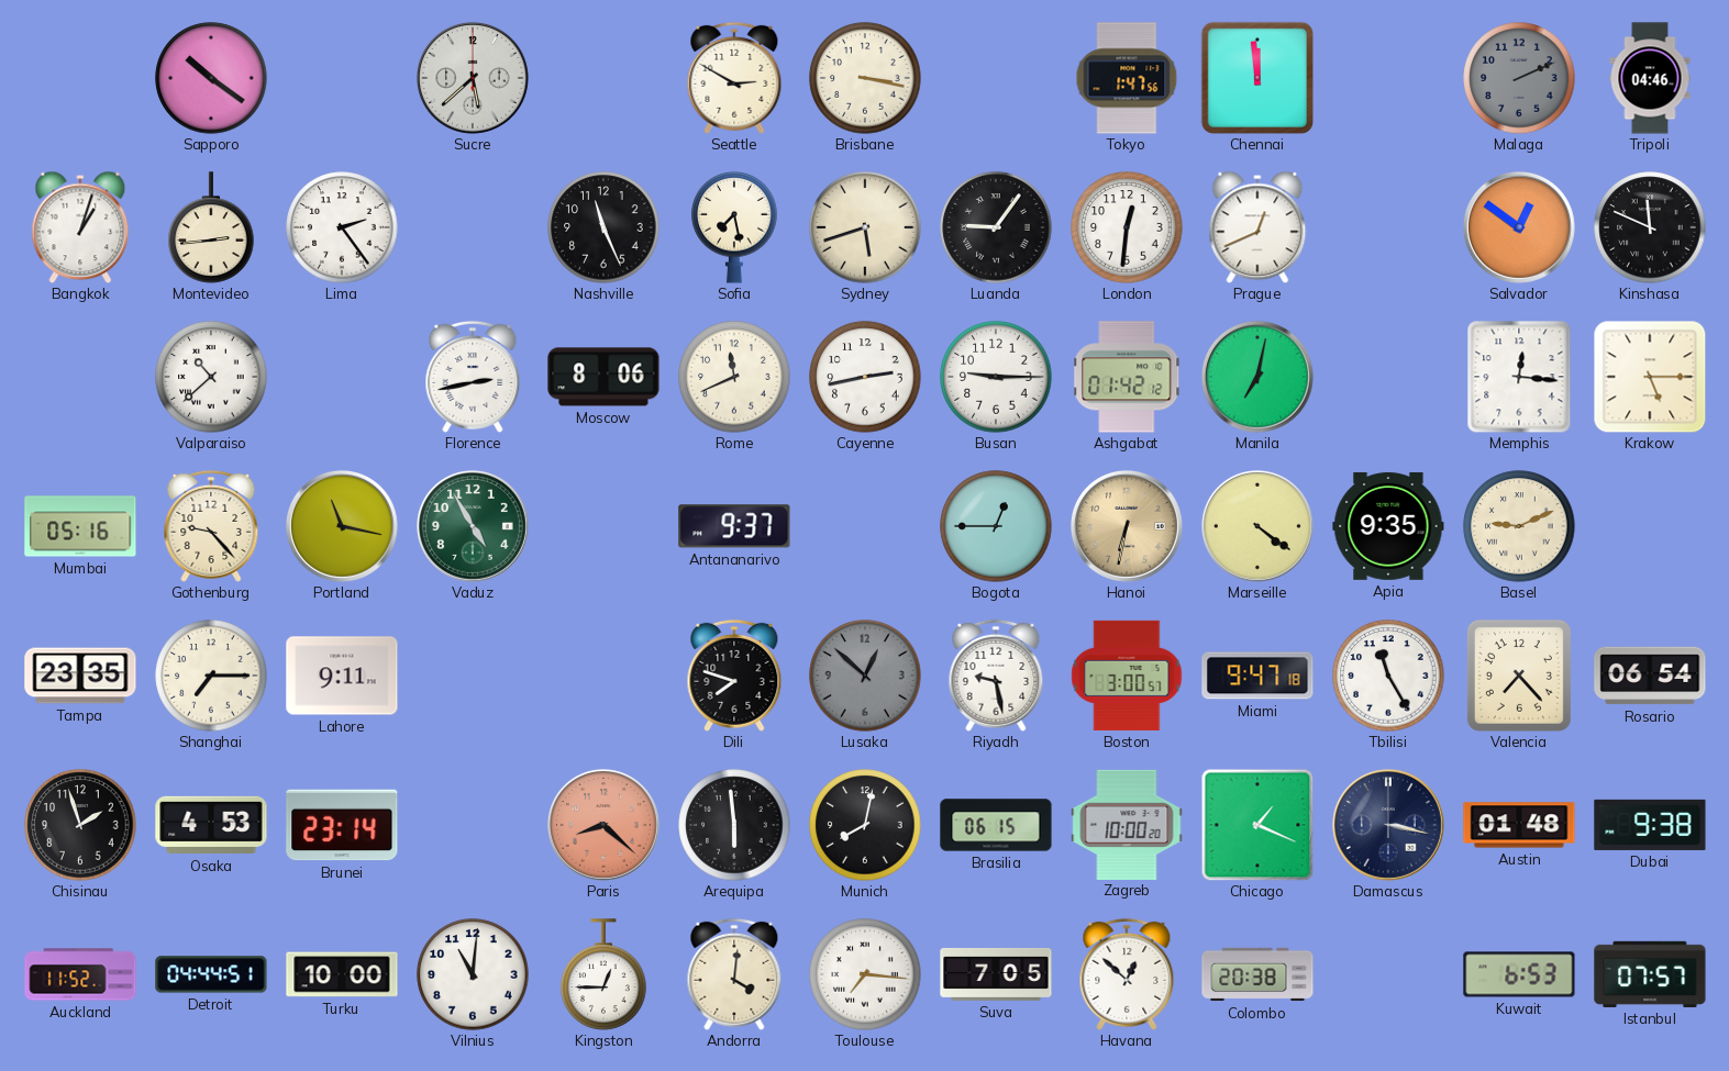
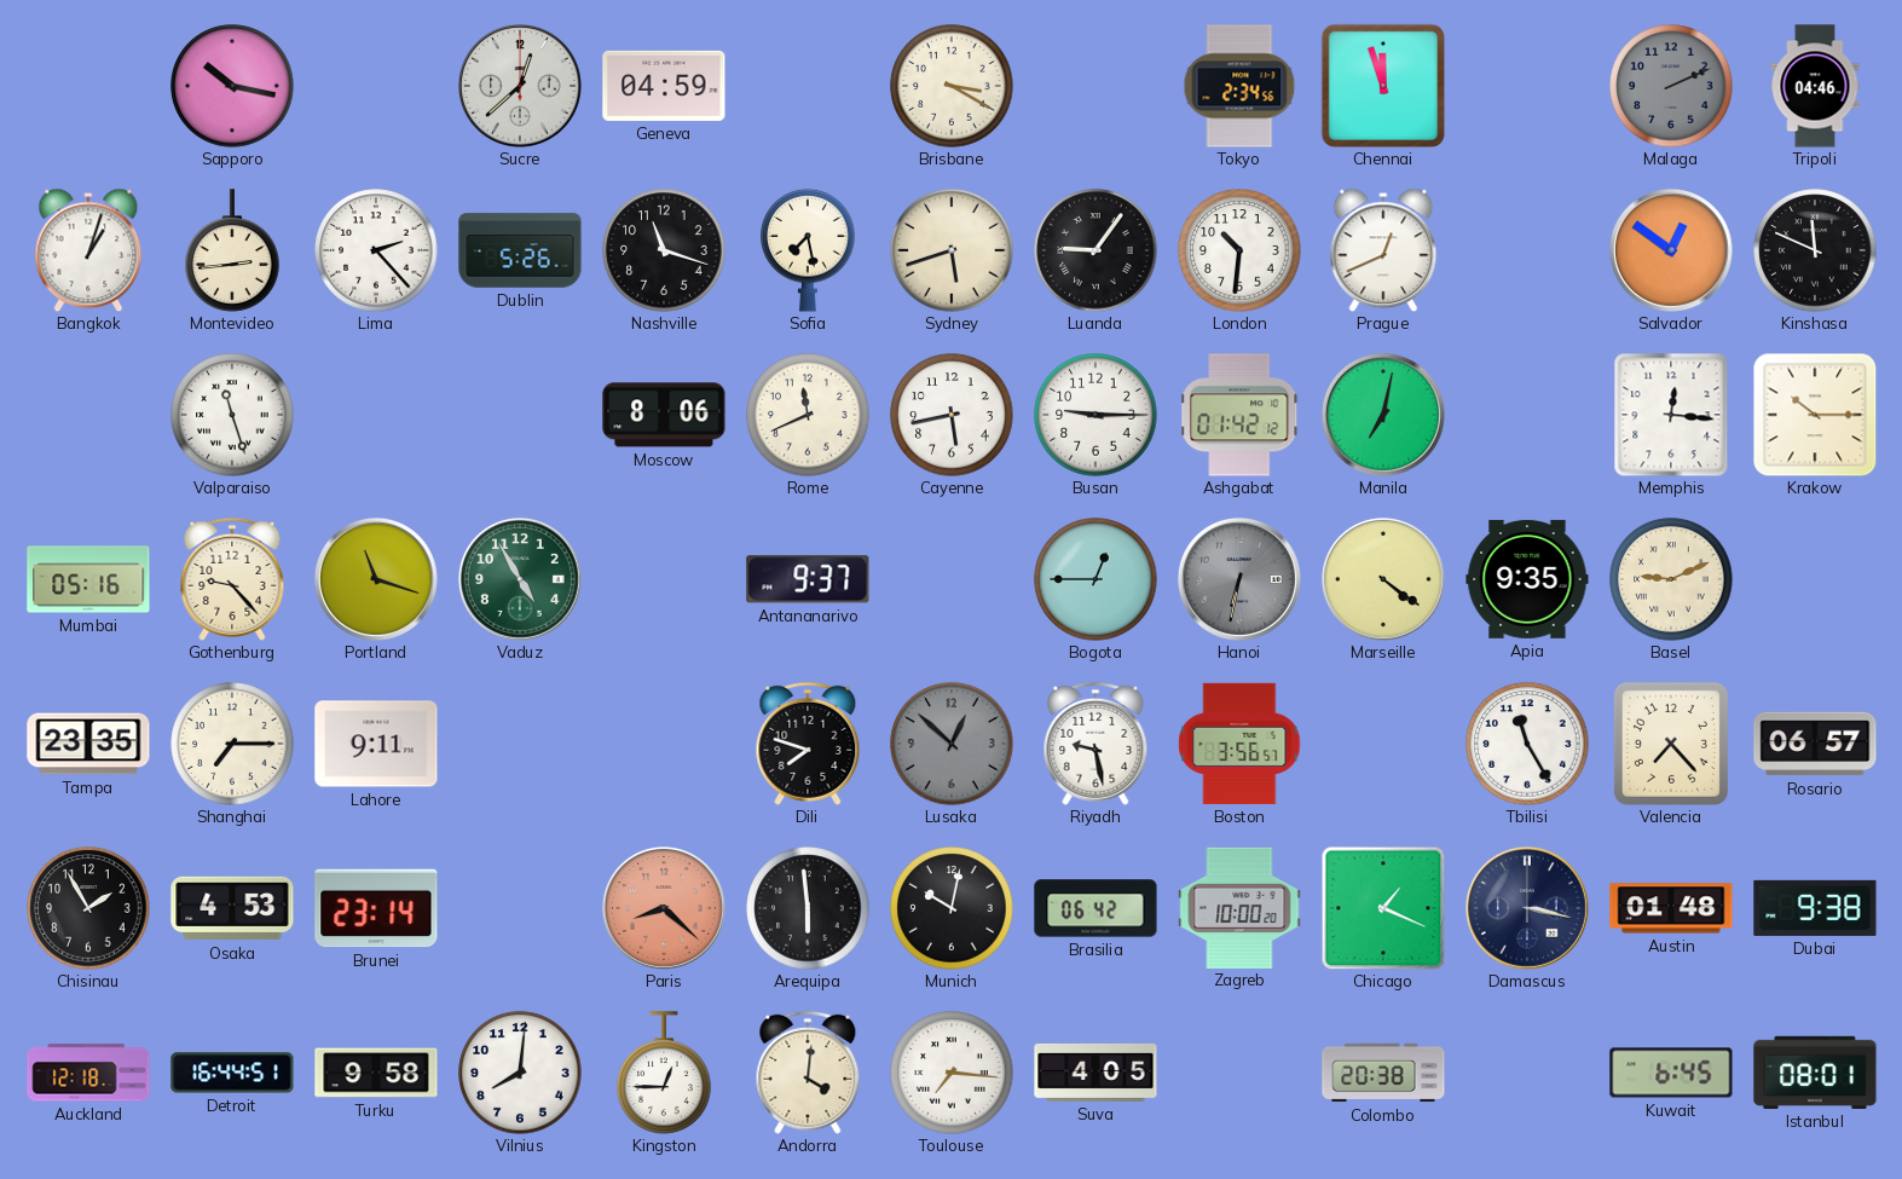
Sapporo: 10:21 -> 10:17 (232, 86)
Sucre: 5:38 -> 12:38 (521, 87)
Geneva: none -> 04:59 (664, 86)
Seattle: 2:50 -> none (734, 78)
Brisbane: 3:17 -> 3:20 (952, 86)
Tokyo: 1:47 -> 2:34 (1239, 86)
Chennai: 11:59 -> 11:57 (1383, 86)
Lima: 2:24 -> 2:23 (376, 250)
Dublin: none -> 5:26 (520, 250)
Nashville: 11:26 -> 11:18 (664, 250)
London: 12:31 -> 10:31 (1239, 250)
Valparaiso: 10:38 -> 11:27 (232, 415)
Florence: 2:43 -> none (473, 377)
Cayenne: 2:43 -> 5:43 (952, 415)
Krakow: 5:15 -> 10:15 (1815, 415)
Portland: 11:17 -> 11:18 (377, 580)
Hanoi dial: champagne -> grey (1241, 580)
Boston: 3:00 -> 3:56 (1239, 744)
Miami: 9:47 -> none (1257, 676)
Rosario: 06:54 -> 06:57 (1815, 744)
Chisinau: 1:57 -> 1:55 (88, 908)
Munich: 8:02 -> 10:02 (952, 908)
Brasilia: 06:15 -> 06:42 (1095, 908)
Auckland: 11:52 -> 12:18 (88, 1073)
Detroit: 04:44 -> 16:44 (232, 1073)
Turku: 10:00 -> 9:58 (376, 1073)
Vilnius: 11:01 -> 8:01 (520, 1073)
Suva: 7:05 -> 4:05 (1095, 1073)
Havana: 12:52 -> none (1127, 974)
Kuwait: 6:53 -> 6:45 (1671, 1073)
Istanbul: 07:57 -> 08:01 (1815, 1073)
